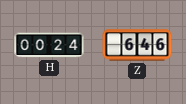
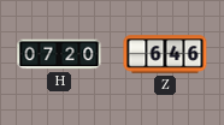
H: 00:24 -> 07:20 (59, 54)
